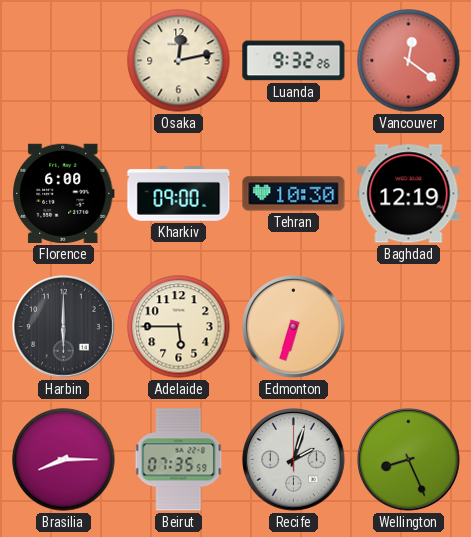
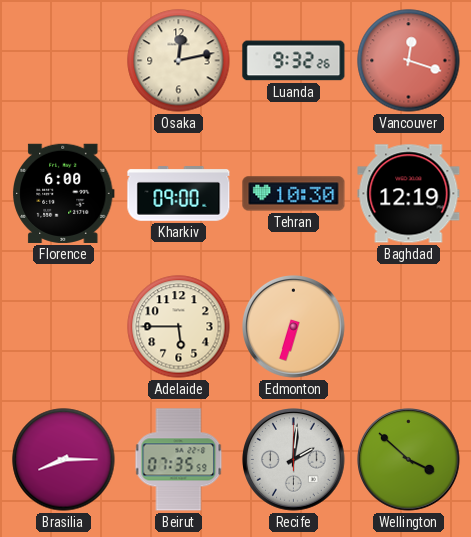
Vancouver: 12:21 -> 12:18 (409, 61)
Harbin: 6:00 -> none (64, 327)
Recife: 2:03 -> 2:01 (294, 460)
Wellington: 8:26 -> 3:52 (409, 460)
